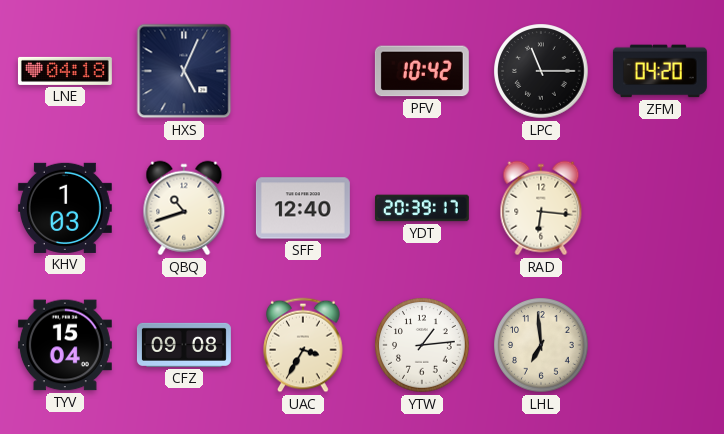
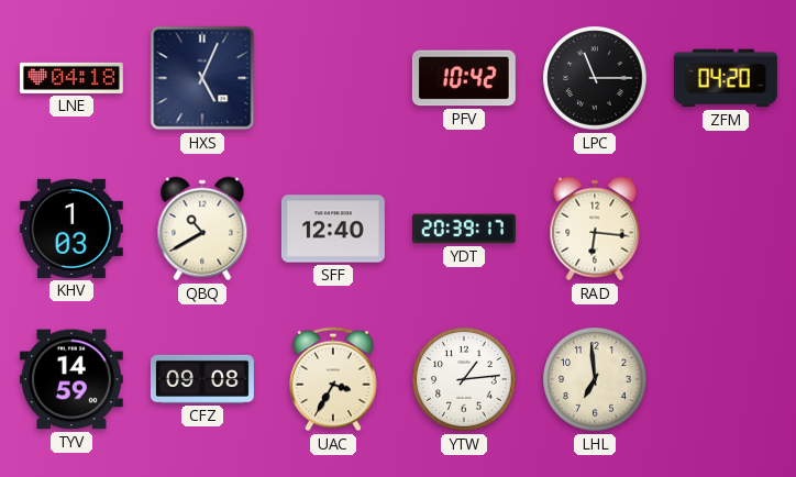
QBQ: 10:42 -> 10:40 (202, 229)
TYV: 15:04 -> 14:59 (71, 379)
